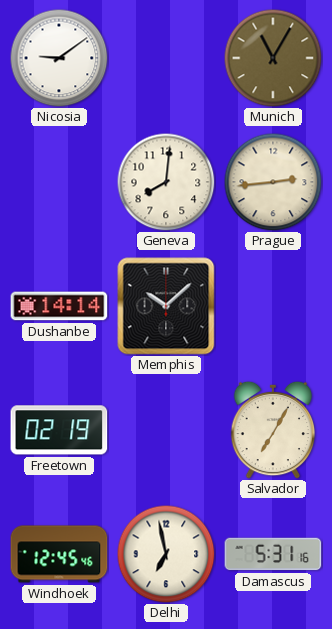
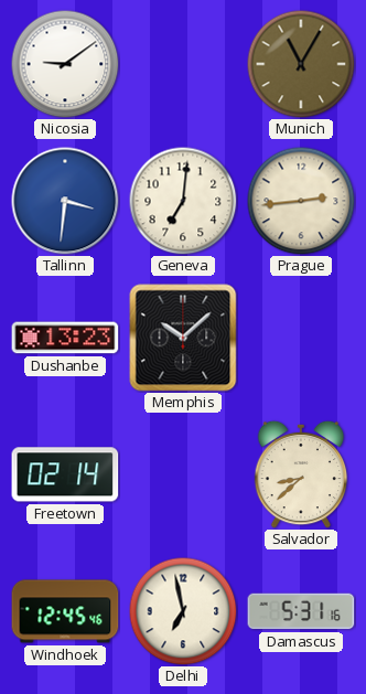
Tallinn: none -> 3:31 (65, 201)
Geneva: 8:01 -> 7:01 (183, 201)
Dushanbe: 14:14 -> 13:23 (65, 338)
Freetown: 02:19 -> 02:14 (65, 474)
Salvador: 7:05 -> 8:38 (301, 474)
